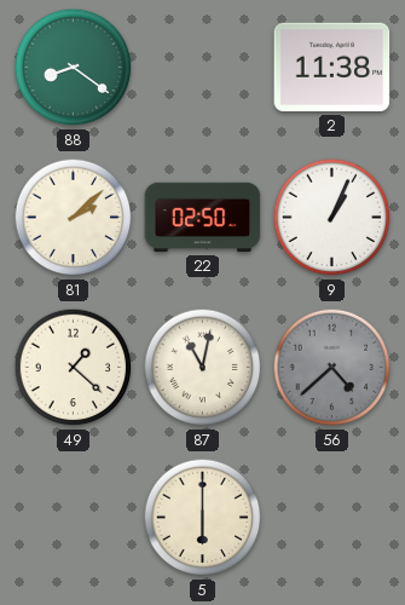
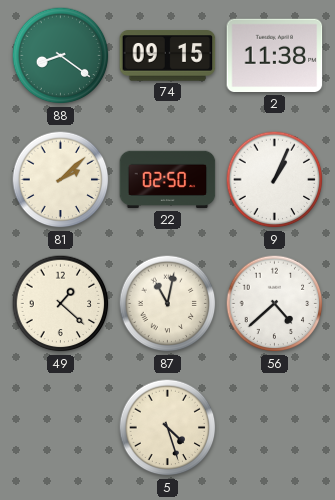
74: none -> 09:15 (168, 56)
56 dial: grey -> white (275, 304)
5: 6:00 -> 4:27 (168, 428)
